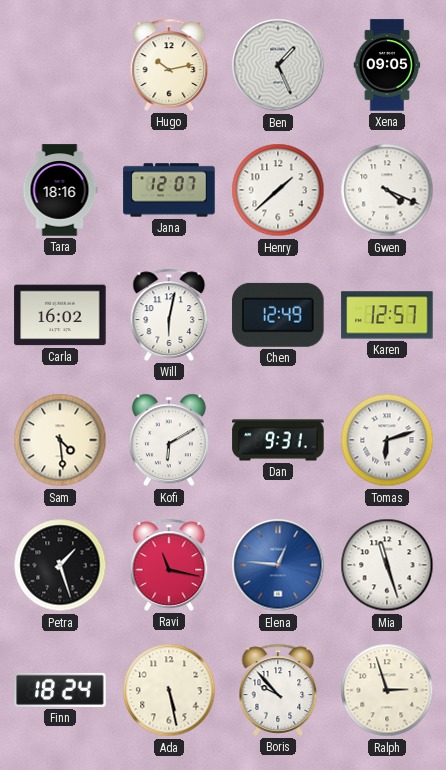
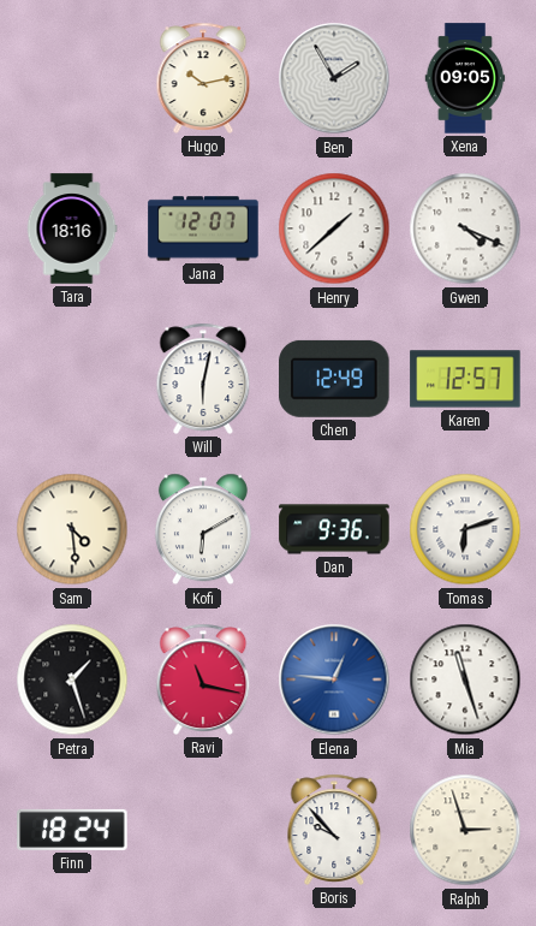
Ben: 1:26 -> 1:55 (334, 78)
Carla: 16:02 -> none (60, 315)
Dan: 9:31 -> 9:36 (334, 529)
Ada: 5:28 -> none (169, 690)
